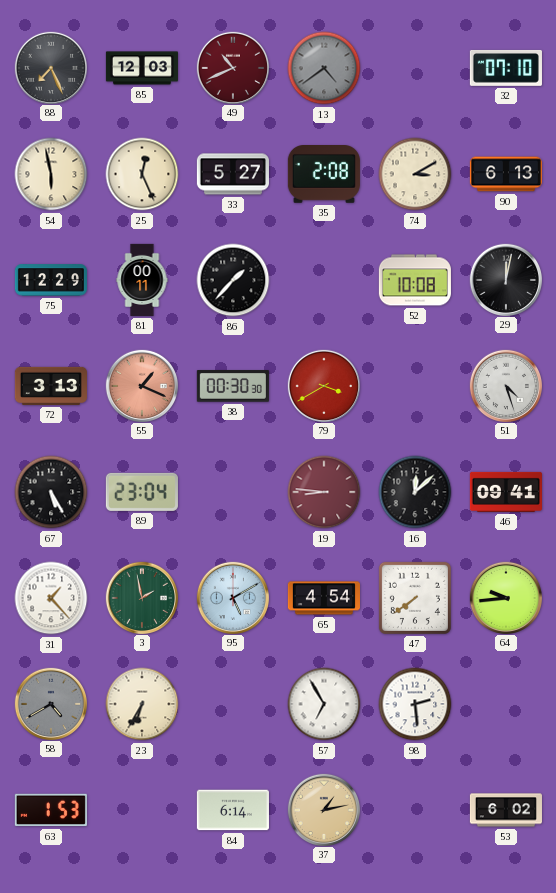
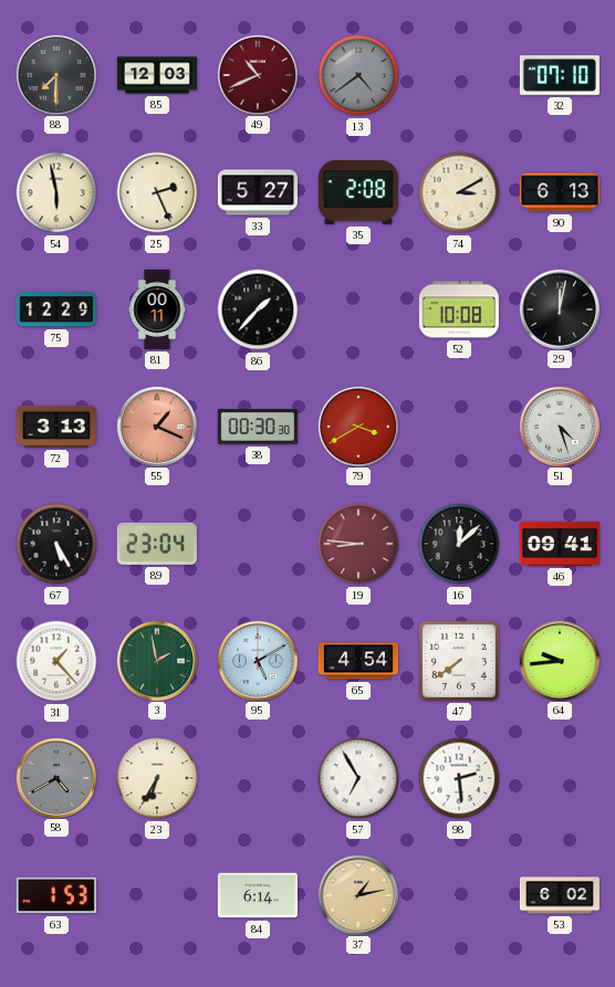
88: 7:26 -> 7:30 (55, 74)
25: 12:26 -> 2:26 (157, 192)
